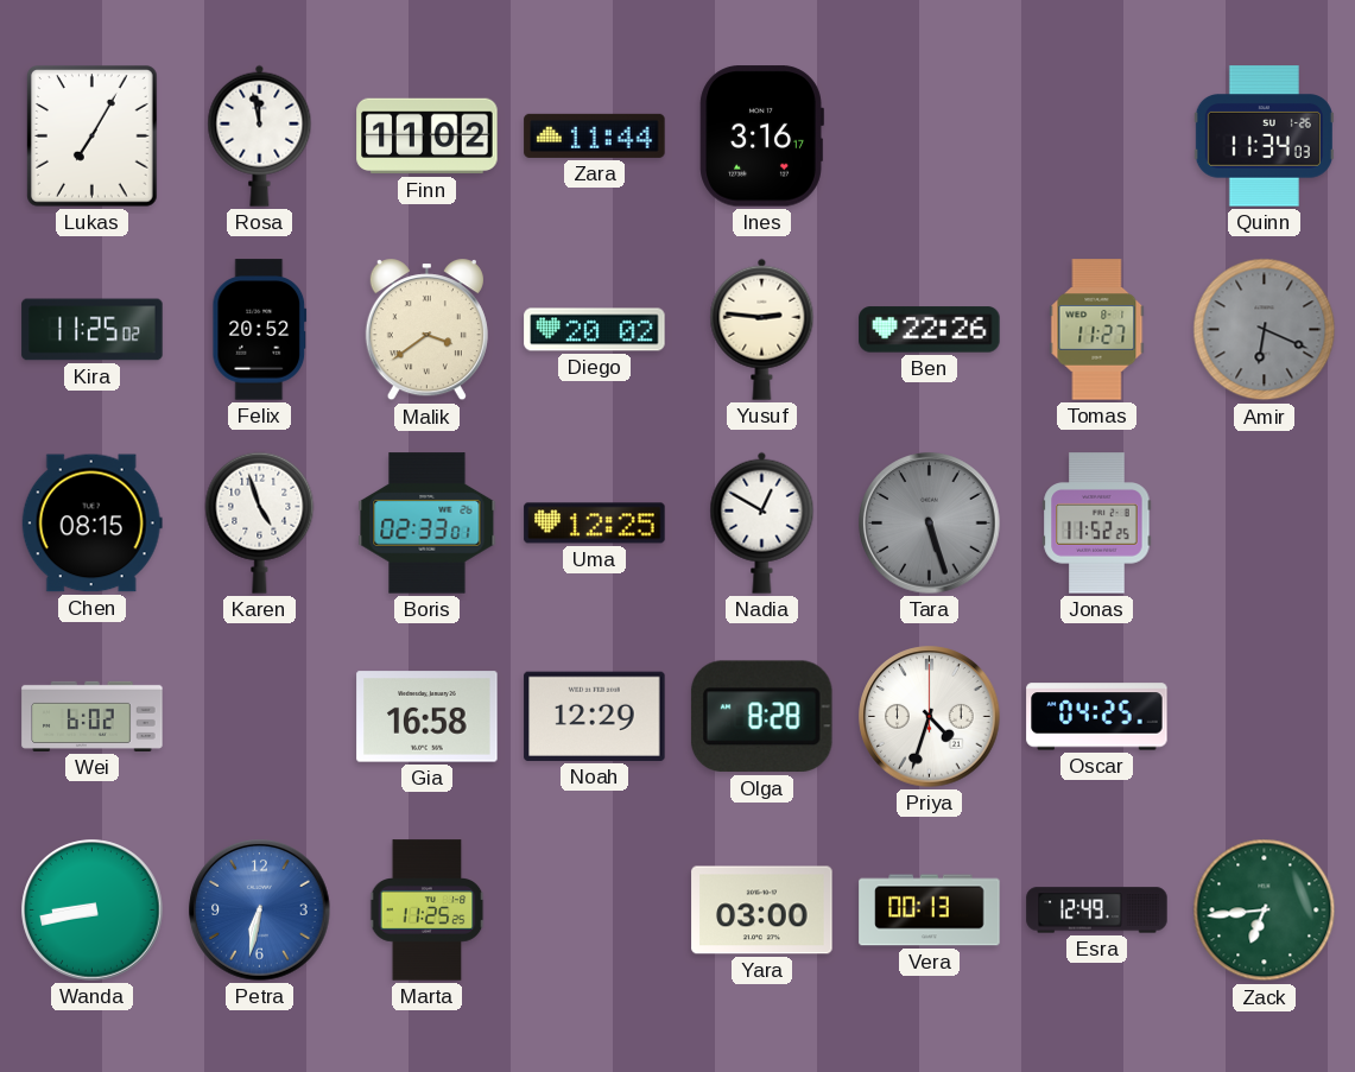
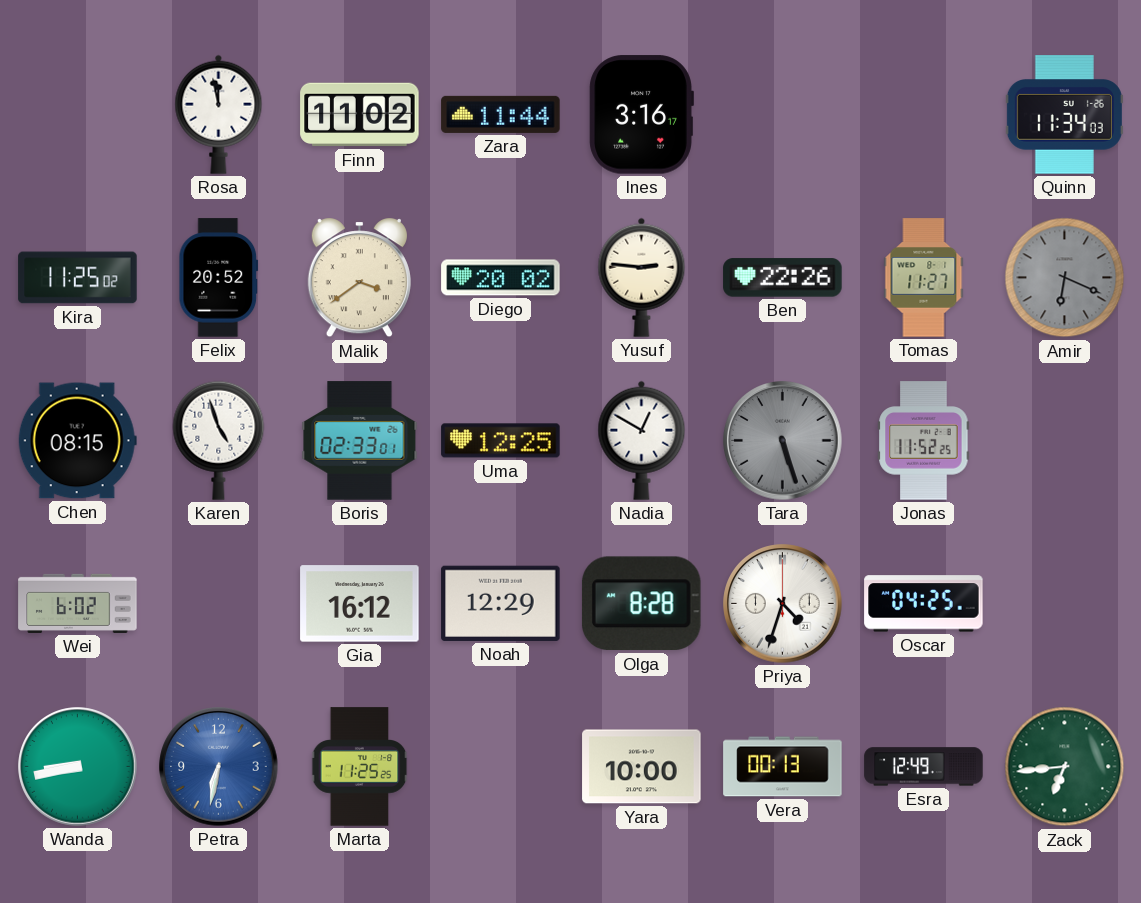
Lukas: 7:05 -> none (93, 137)
Gia: 16:58 -> 16:12 (360, 604)
Yara: 03:00 -> 10:00 (642, 767)
